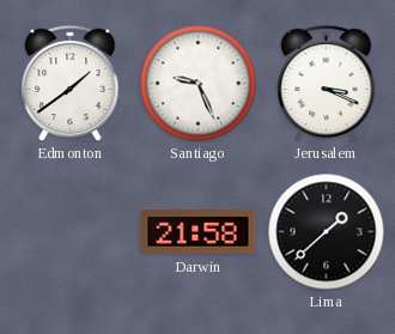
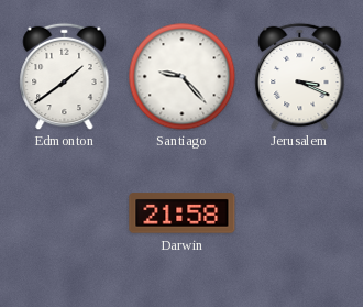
Santiago: 9:26 -> 9:23 (182, 76)
Lima: 1:38 -> none (326, 231)
